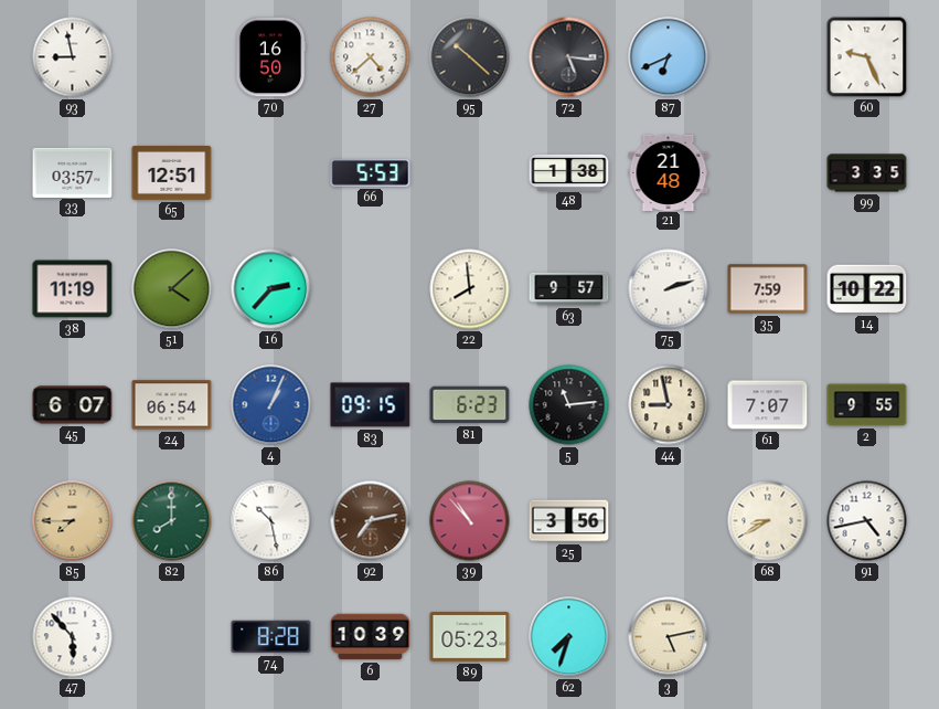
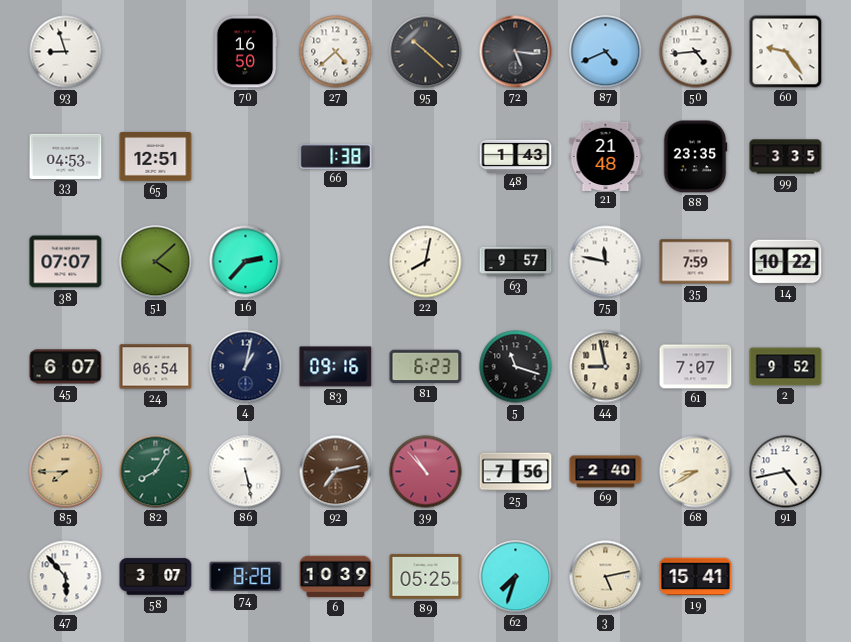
93: 8:58 -> 8:57 (66, 52)
87: 6:41 -> 4:41 (606, 52)
50: none -> 4:44 (696, 52)
60: 9:26 -> 9:24 (786, 52)
33: 03:57 -> 04:53 (66, 156)
66: 5:53 -> 1:38 (336, 157)
48: 1:38 -> 1:43 (516, 156)
88: none -> 23:35 (695, 157)
38: 11:19 -> 07:07 (66, 262)
22: 7:59 -> 8:02 (426, 262)
75: 2:12 -> 11:47 (606, 262)
4: 1:04 -> 1:02 (246, 367)
4 dial: blue -> navy (246, 367)
83: 09:15 -> 09:16 (336, 367)
5: 11:14 -> 11:18 (516, 367)
2: 9:55 -> 9:52 (786, 367)
82: 8:00 -> 8:05 (156, 472)
86: 10:28 -> 5:28 (246, 472)
25: 3:56 -> 7:56 (516, 472)
69: none -> 2:40 (606, 472)
58: none -> 3:07 (156, 577)
89: 05:23 -> 05:25 (426, 577)
19: none -> 15:41 (696, 577)
